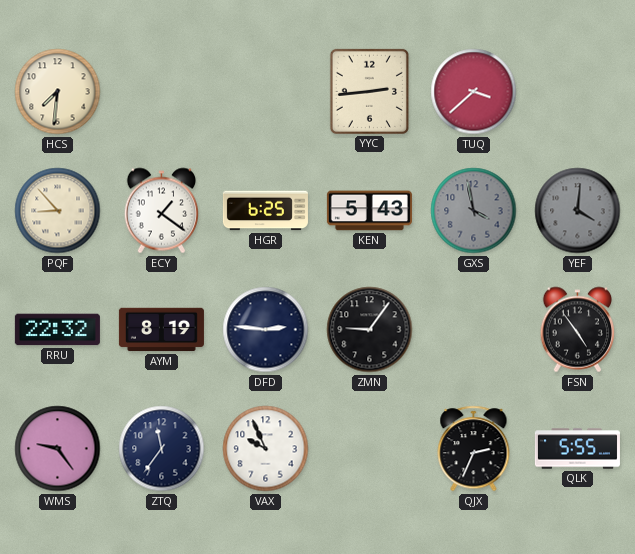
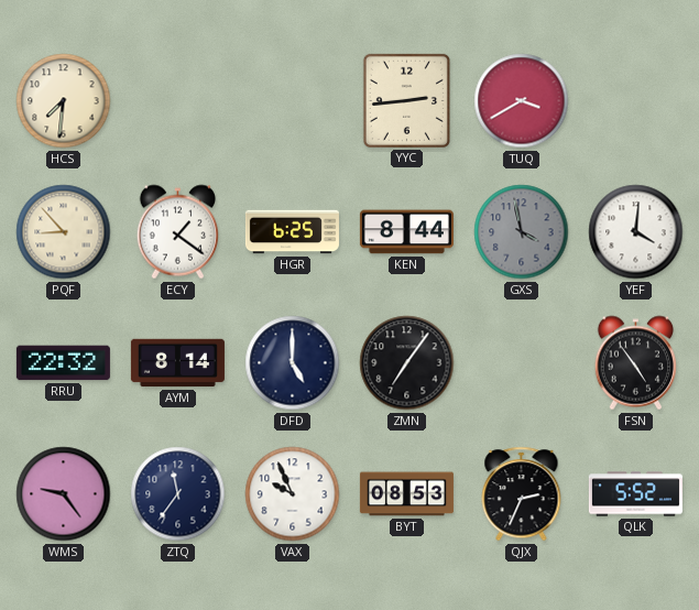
TUQ: 3:38 -> 3:40 (522, 101)
KEN: 5:43 -> 8:44 (406, 232)
YEF dial: grey -> white (636, 232)
AYM: 8:19 -> 8:14 (177, 363)
DFD: 2:46 -> 5:00 (293, 363)
ZMN: 9:06 -> 7:06 (407, 363)
BYT: none -> 08:53 (406, 494)
QLK: 5:55 -> 5:52 (635, 494)
